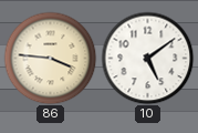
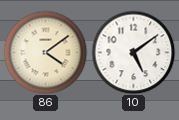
86: 3:46 -> 4:09 (45, 52)
